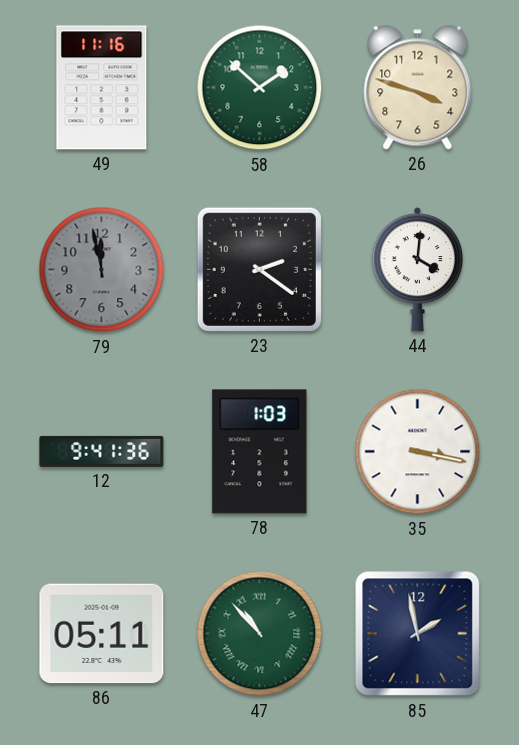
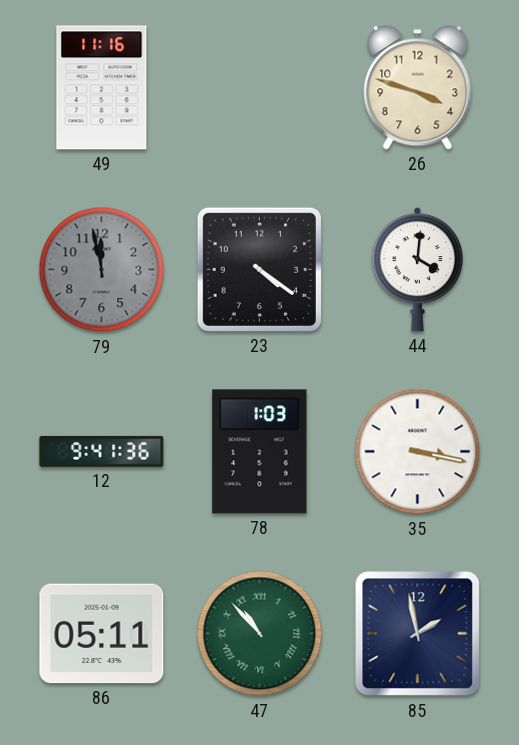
58: 1:52 -> none (260, 88)
23: 2:21 -> 4:21 (259, 269)
